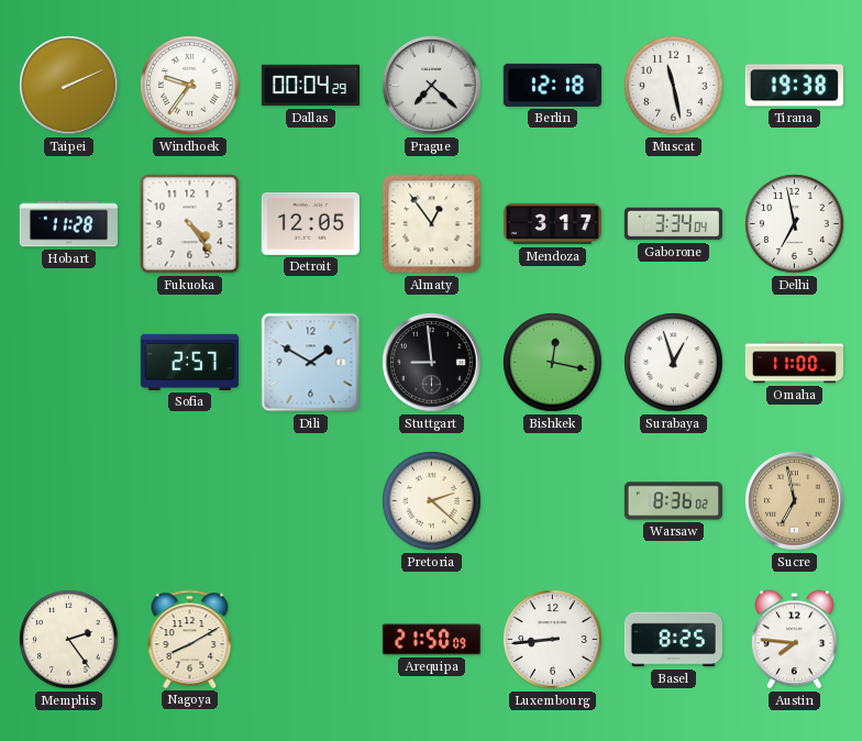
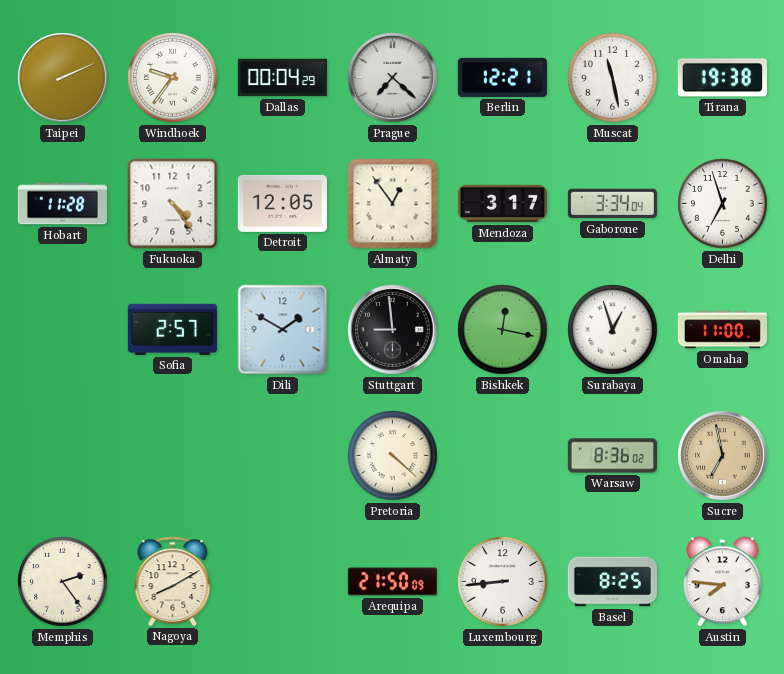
Berlin: 12:18 -> 12:21 (502, 77)
Delhi: 6:58 -> 6:57 (723, 204)
Pretoria: 2:22 -> 4:22 (393, 456)
